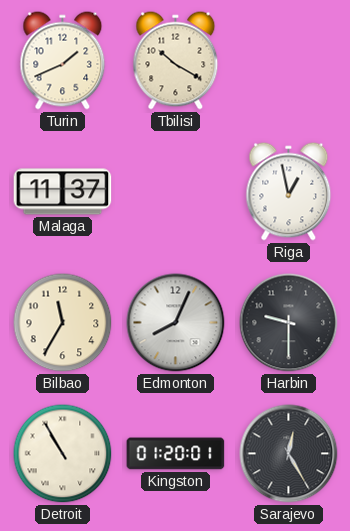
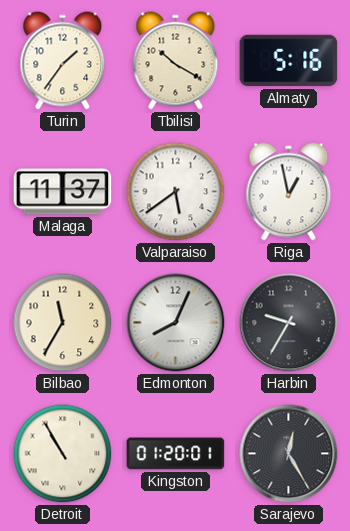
Turin: 1:41 -> 1:36 (63, 61)
Almaty: none -> 5:16 (289, 61)
Valparaiso: none -> 5:39 (176, 192)
Harbin: 9:30 -> 9:35 (289, 323)
